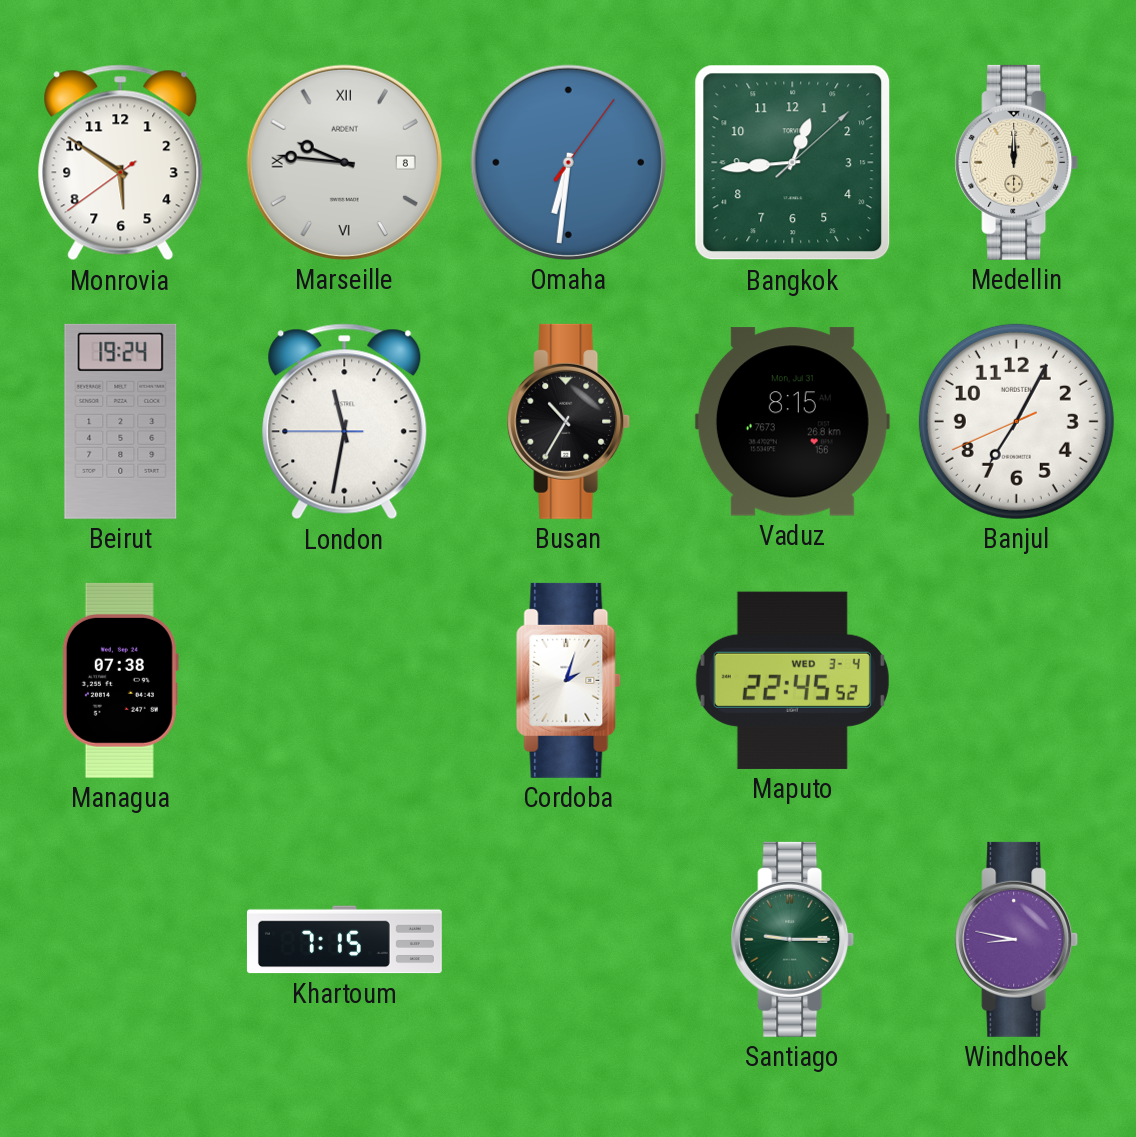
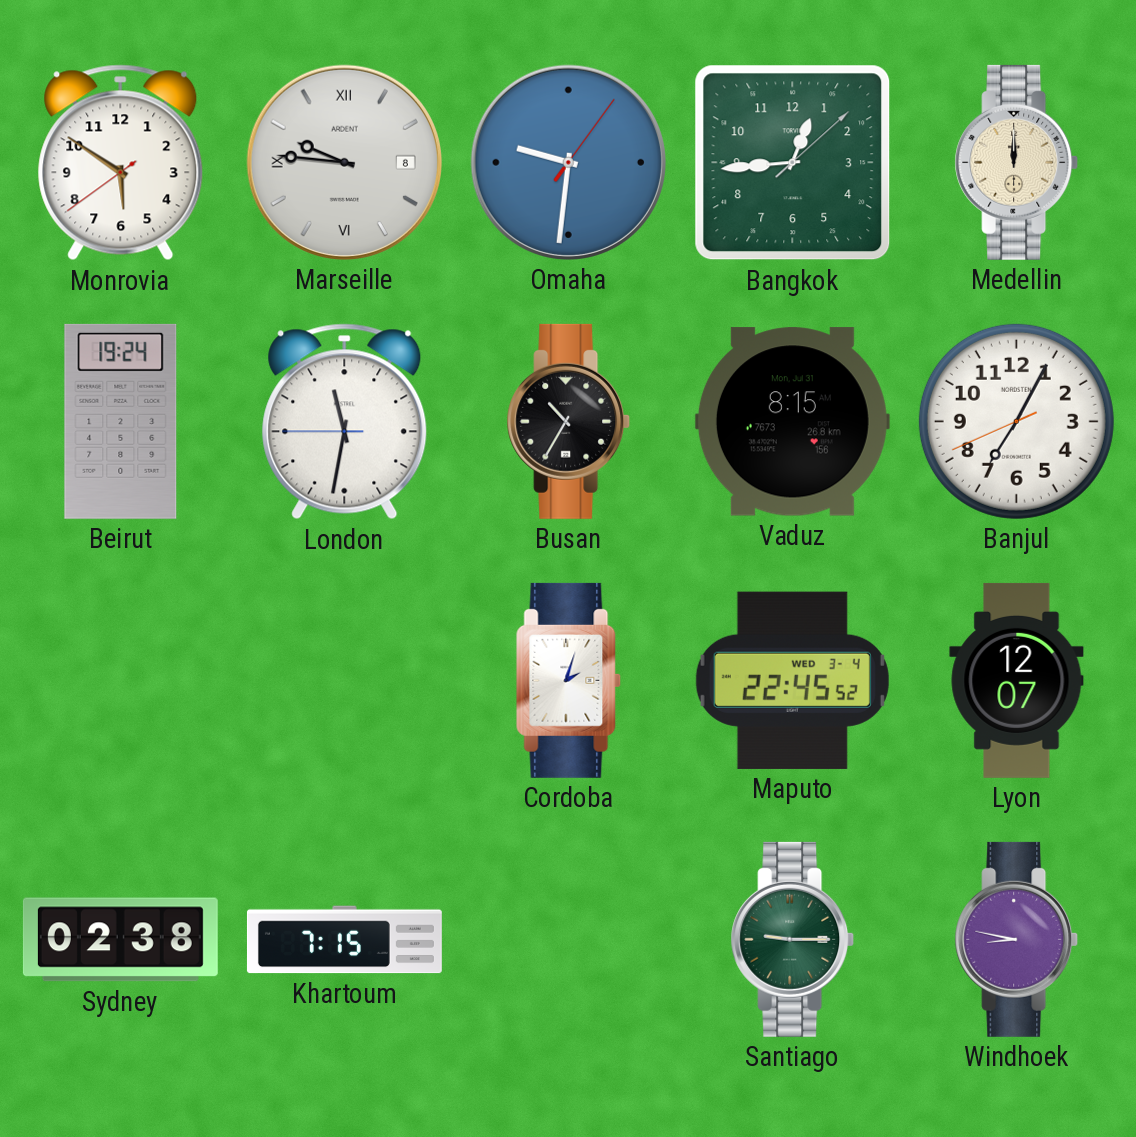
Omaha: 6:31 -> 9:31 (568, 162)
Managua: 07:38 -> none (120, 680)
Lyon: none -> 12:07 (1017, 680)
Sydney: none -> 02:38 (120, 940)
